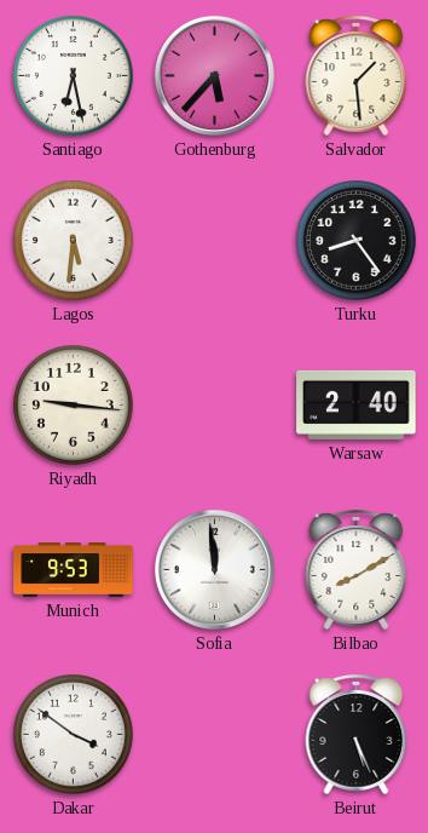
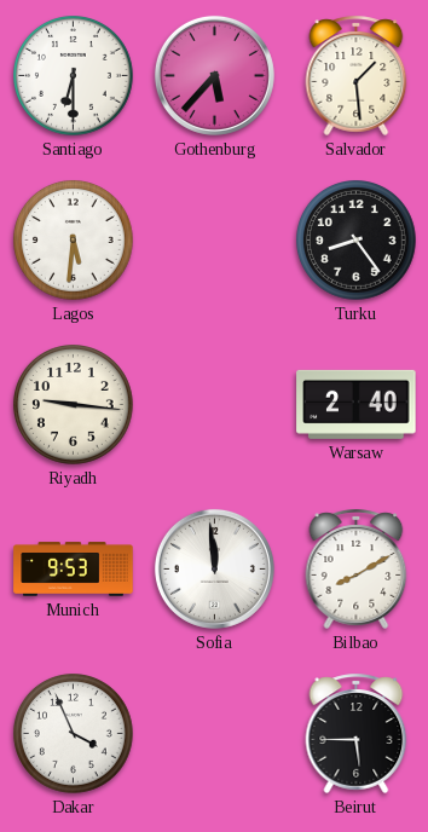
Santiago: 6:28 -> 6:30 (74, 76)
Dakar: 3:51 -> 3:56 (74, 734)
Beirut: 5:26 -> 5:45 (357, 733)
